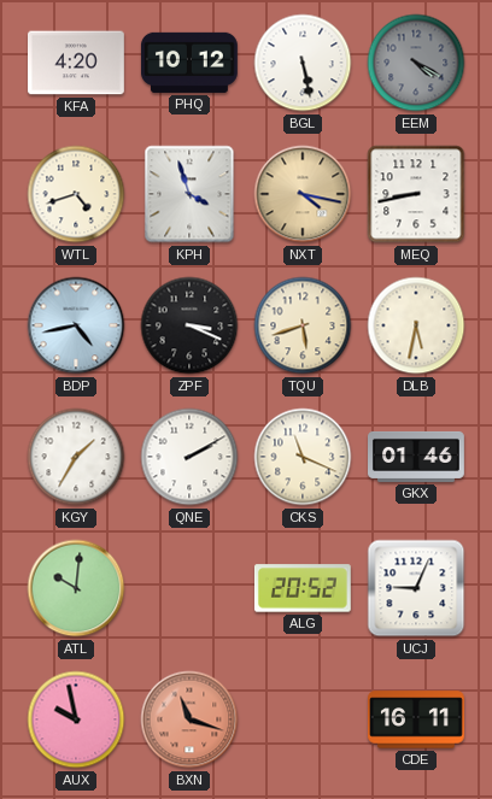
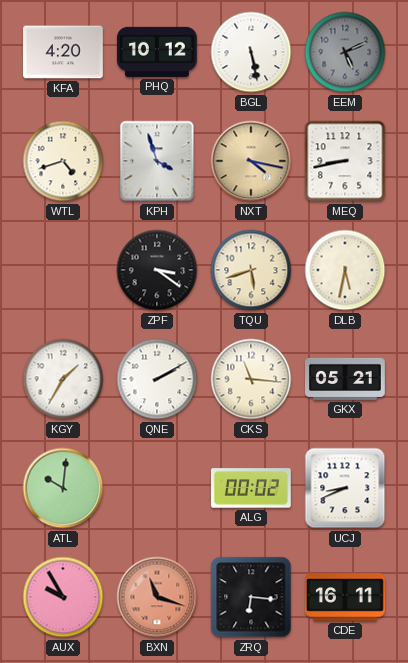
EEM: 4:20 -> 5:11 (345, 52)
BDP: 4:43 -> none (76, 325)
ZPF: 3:19 -> 3:21 (157, 270)
CKS: 11:19 -> 11:16 (251, 379)
GKX: 01:46 -> 05:21 (346, 379)
ALG: 20:52 -> 00:02 (251, 488)
UCJ: 9:04 -> 8:41 (345, 488)
AUX: 9:58 -> 9:55 (63, 597)
ZRQ: none -> 6:16 (251, 597)
